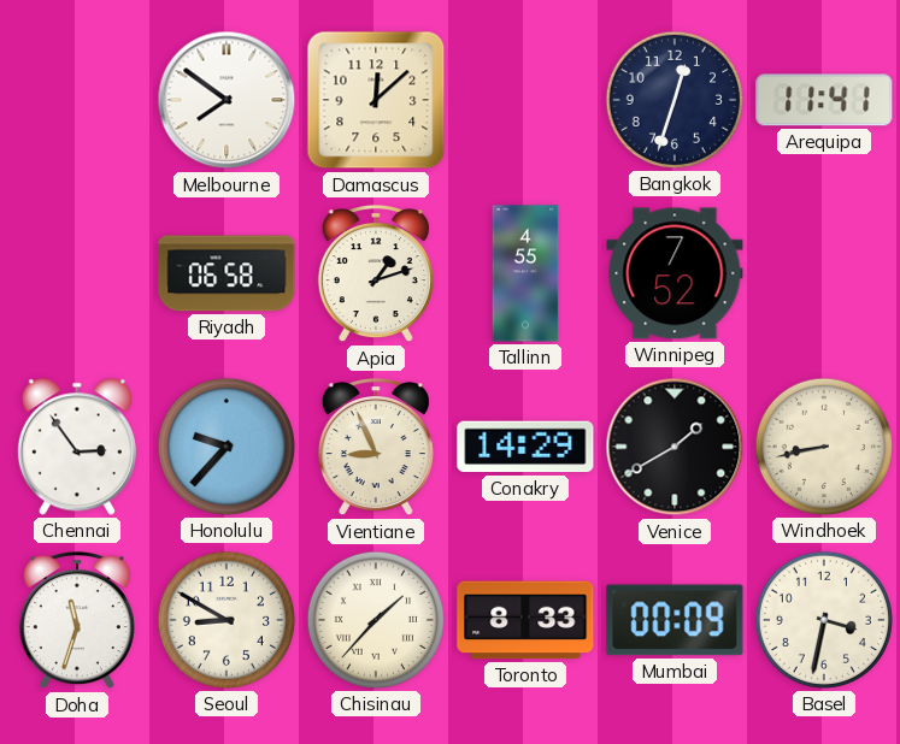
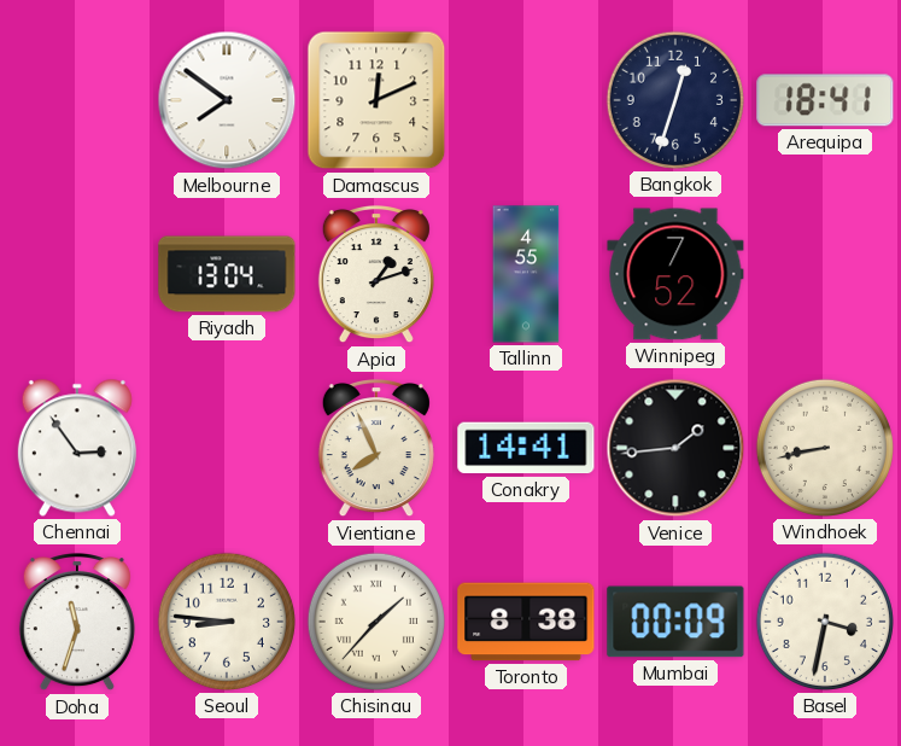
Damascus: 12:08 -> 12:11 (376, 100)
Arequipa: 11:41 -> 18:41 (825, 100)
Riyadh: 06:58 -> 13:04 (227, 274)
Honolulu: 9:37 -> none (227, 447)
Vientiane: 8:56 -> 7:56 (376, 449)
Conakry: 14:29 -> 14:41 (526, 448)
Venice: 1:40 -> 1:44 (675, 448)
Seoul: 8:50 -> 8:46 (227, 622)
Toronto: 8:33 -> 8:38 (526, 622)
